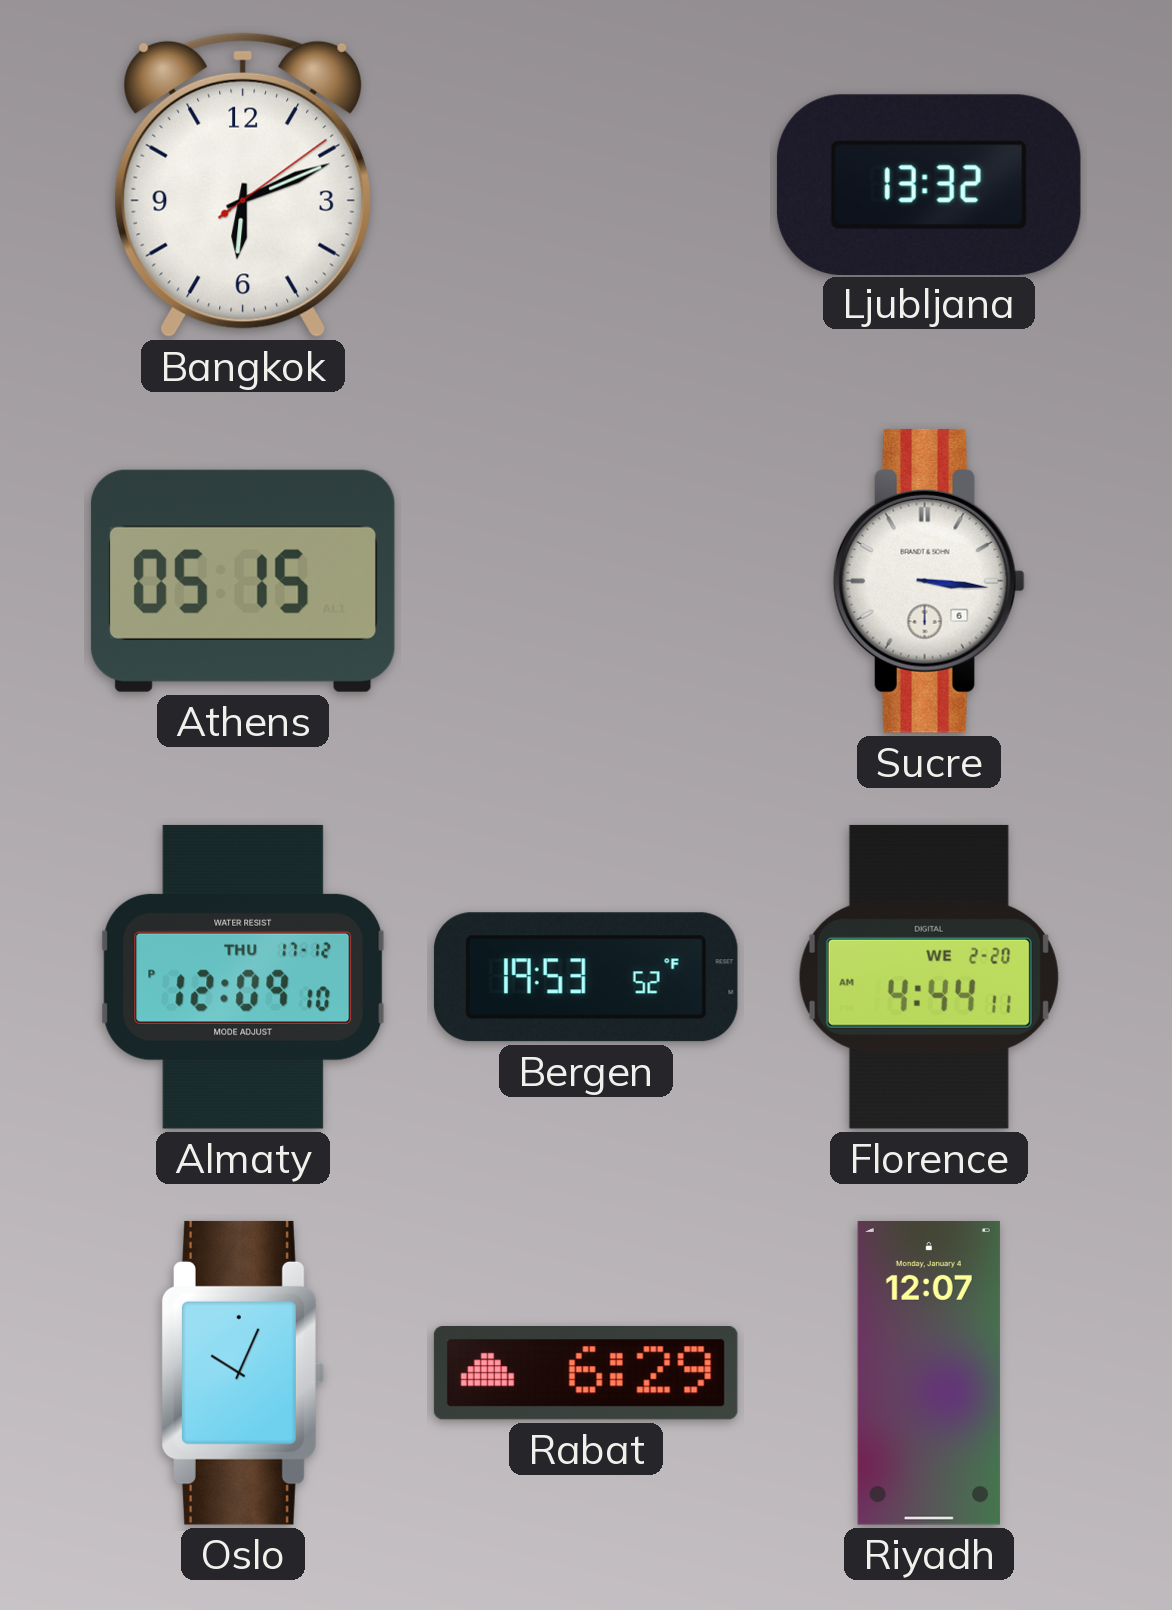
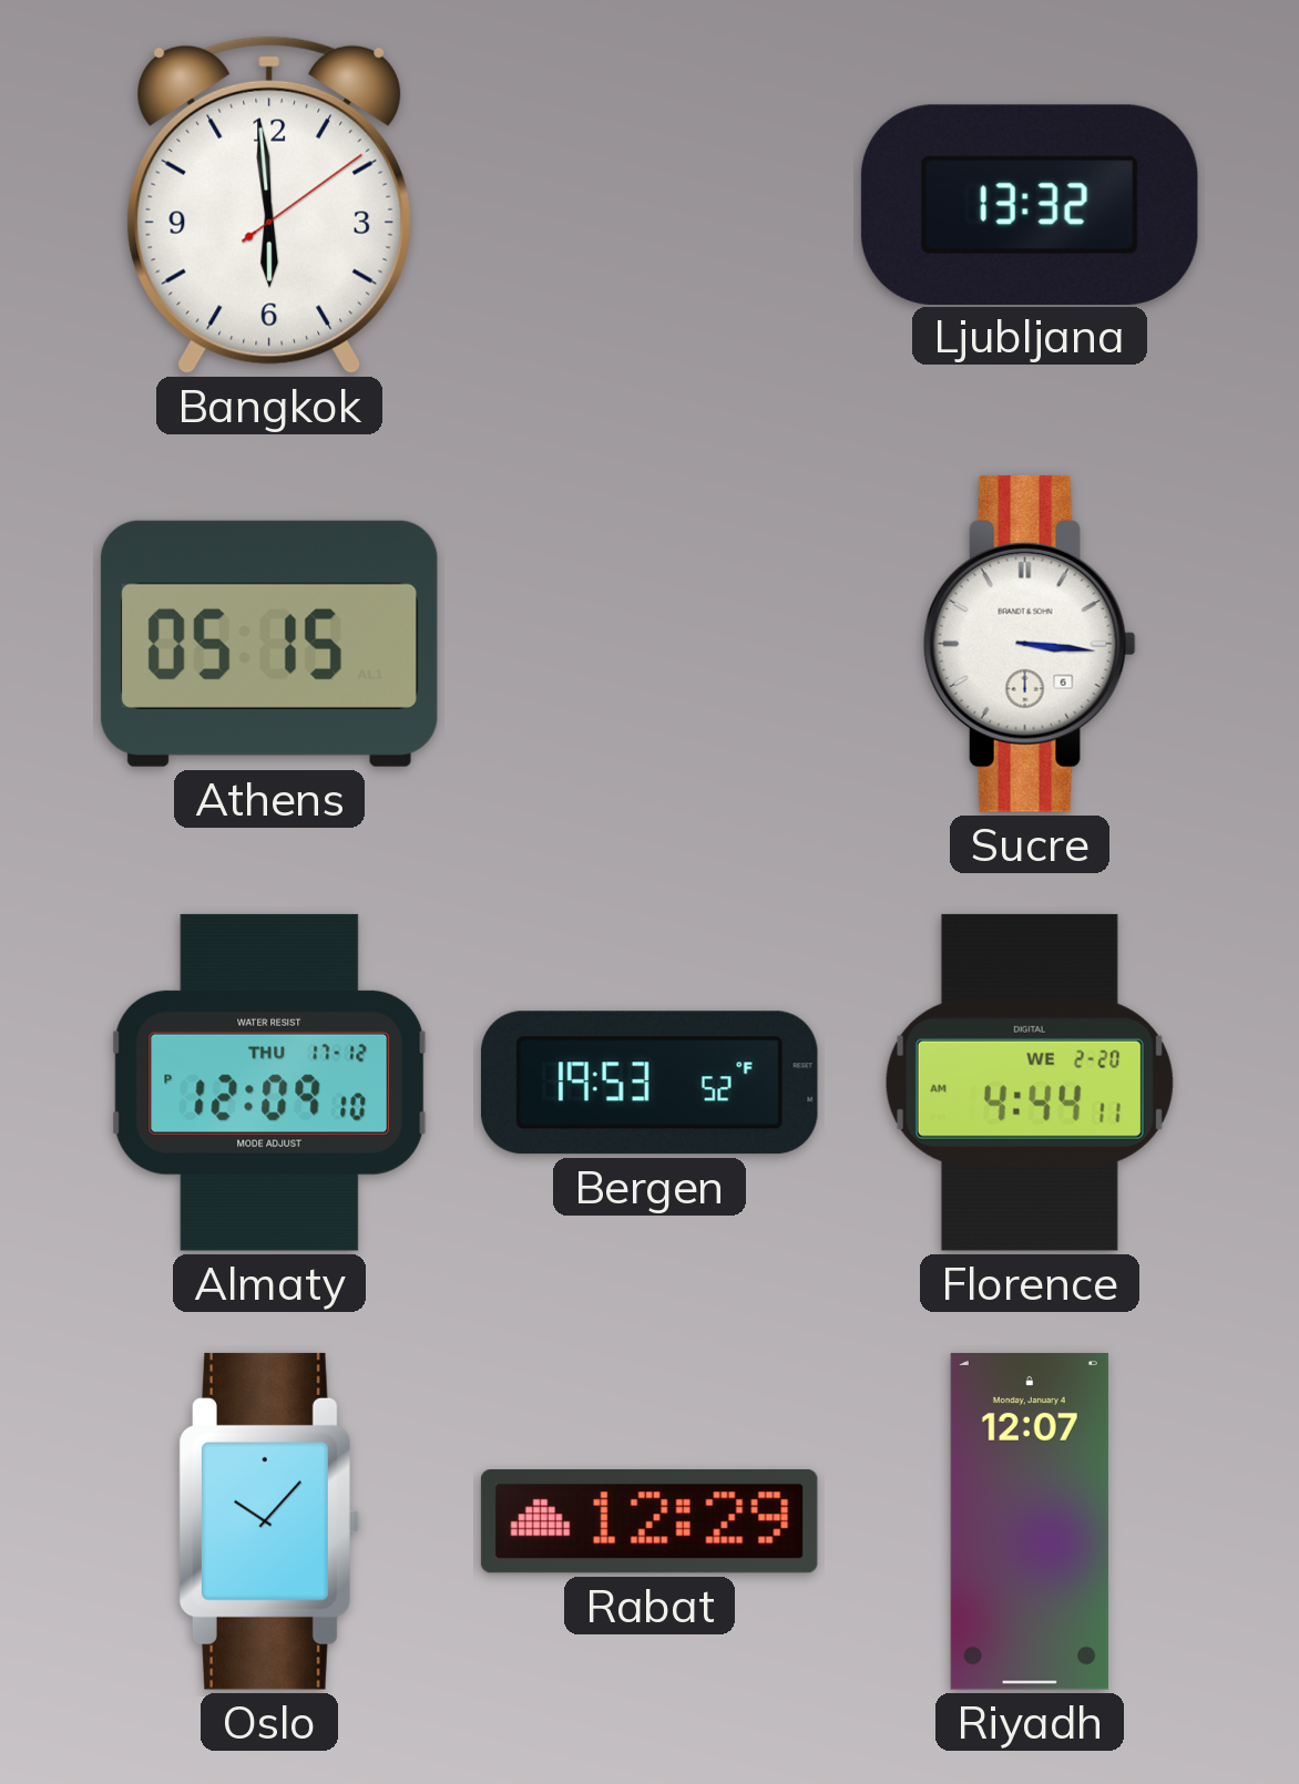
Bangkok: 6:11 -> 5:59 (269, 205)
Oslo: 10:04 -> 10:07 (268, 1521)
Rabat: 6:29 -> 12:29 (649, 1522)
